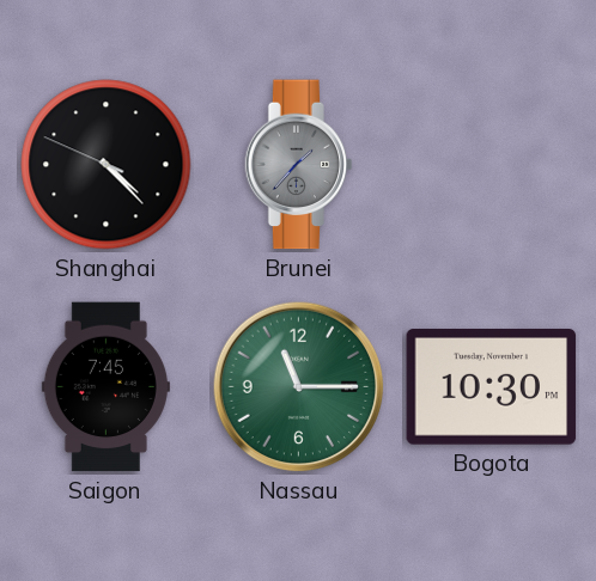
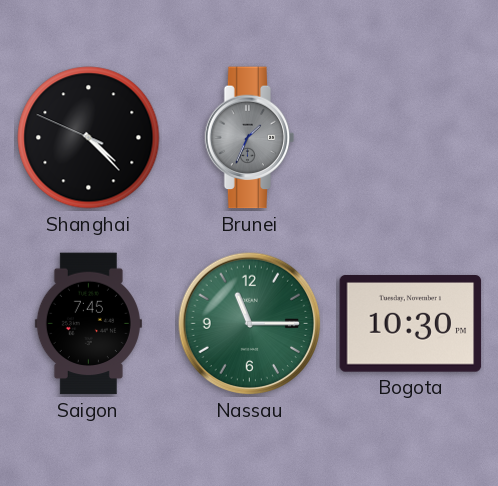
Brunei: 1:37 -> 1:34 (250, 138)
